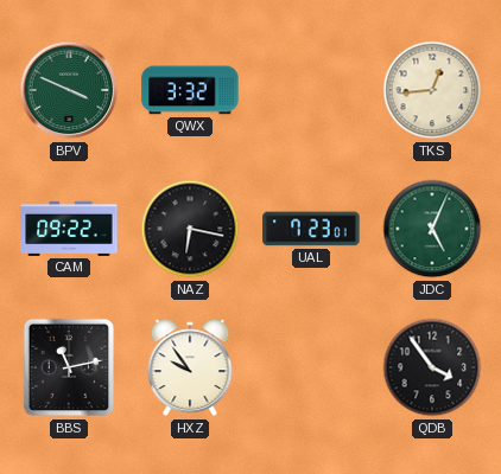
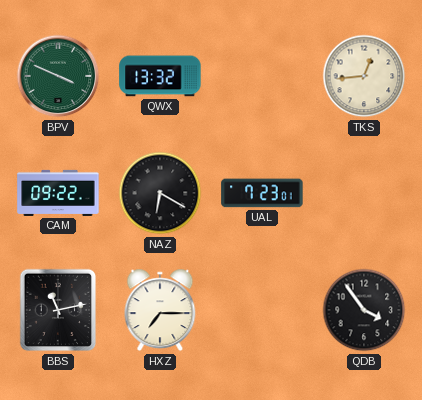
QWX: 3:32 -> 13:32 (160, 76)
NAZ: 6:17 -> 6:20 (160, 193)
JDC: 5:04 -> none (432, 229)
HXZ: 9:54 -> 7:15 (160, 310)
